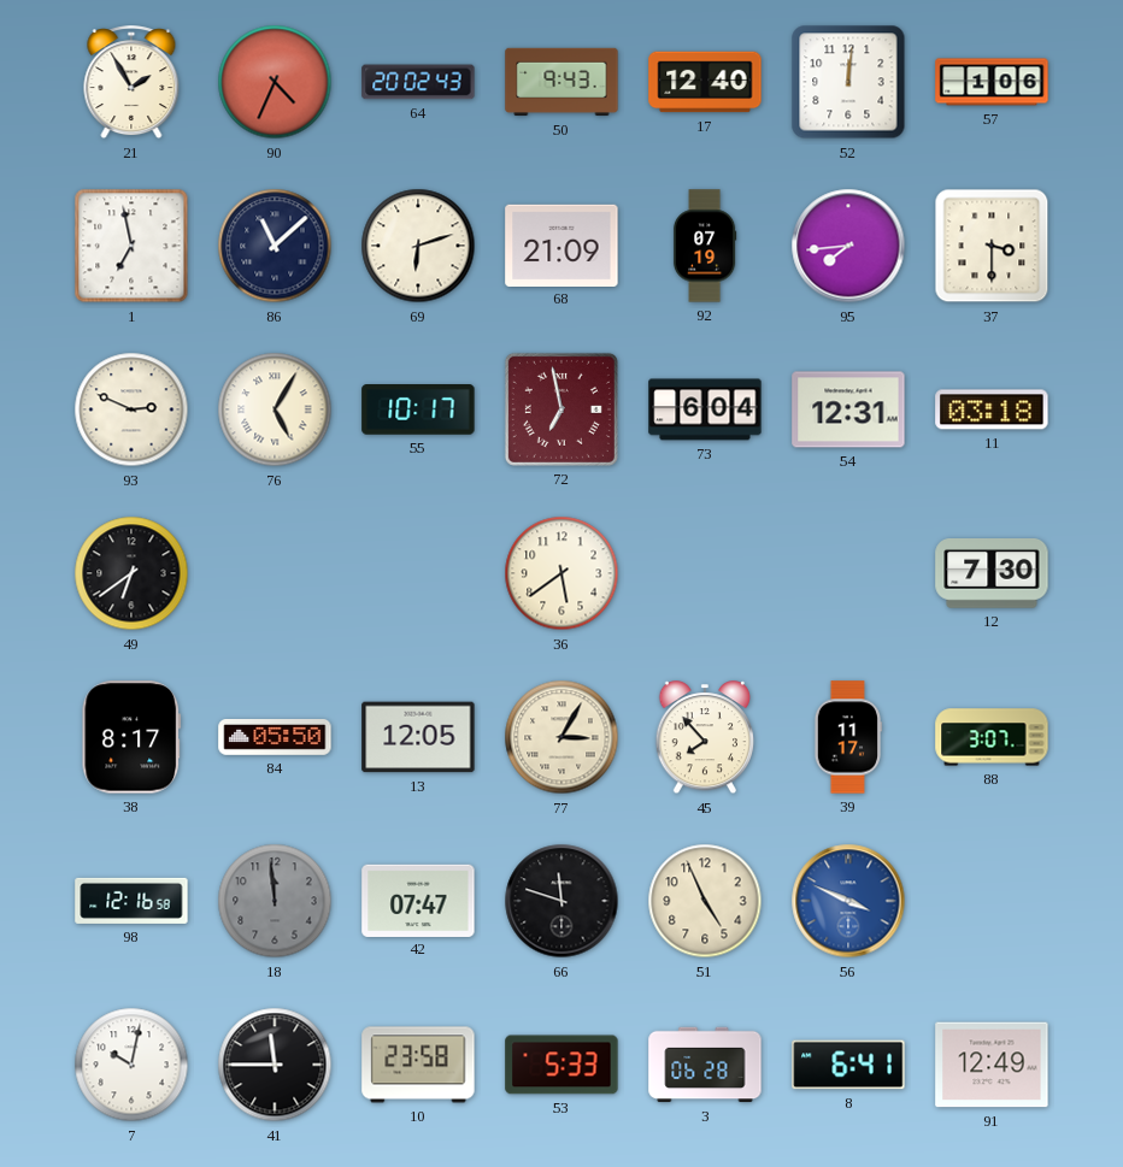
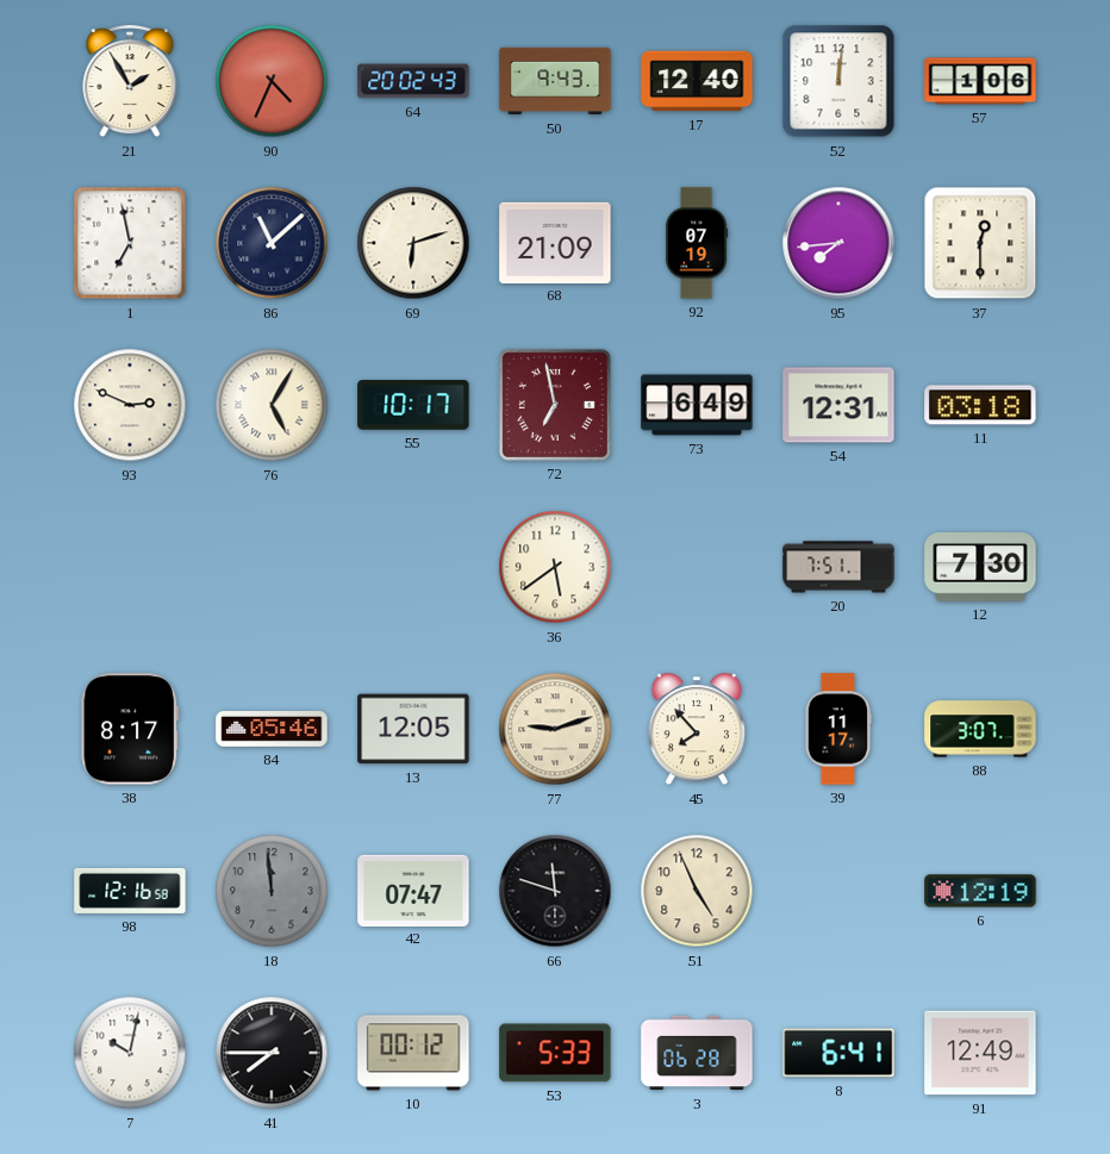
37: 3:30 -> 12:30 (980, 243)
73: 6:04 -> 6:49 (697, 405)
49: 6:39 -> none (131, 573)
20: none -> 7:51 (838, 567)
84: 05:50 -> 05:46 (272, 730)
77: 3:05 -> 9:12 (555, 729)
56: 3:49 -> none (848, 901)
6: none -> 12:19 (980, 891)
41: 11:45 -> 7:45 (272, 1053)
10: 23:58 -> 00:12 (413, 1053)
